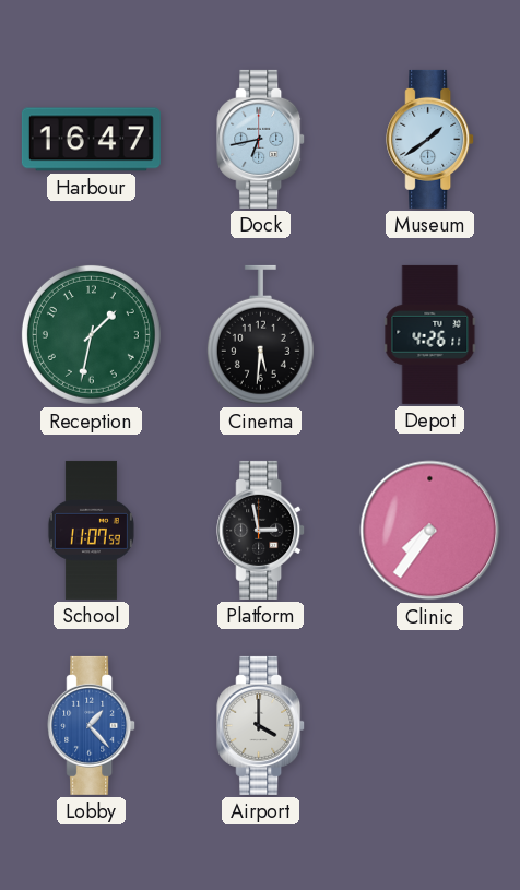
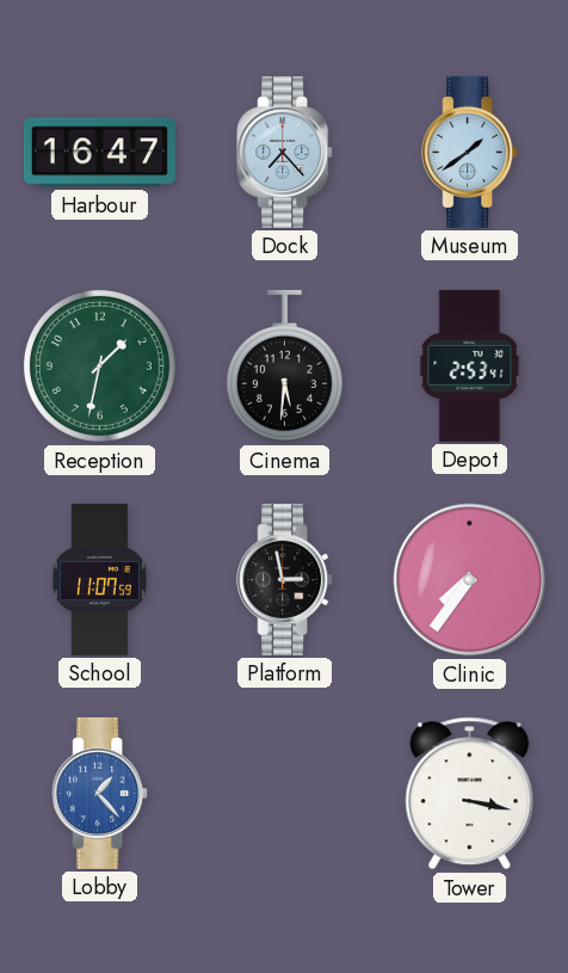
Dock: 6:43 -> 7:23 (285, 152)
Depot: 4:26 -> 2:53 (470, 365)
Airport: 4:00 -> none (261, 725)
Tower: none -> 3:17 (470, 794)
